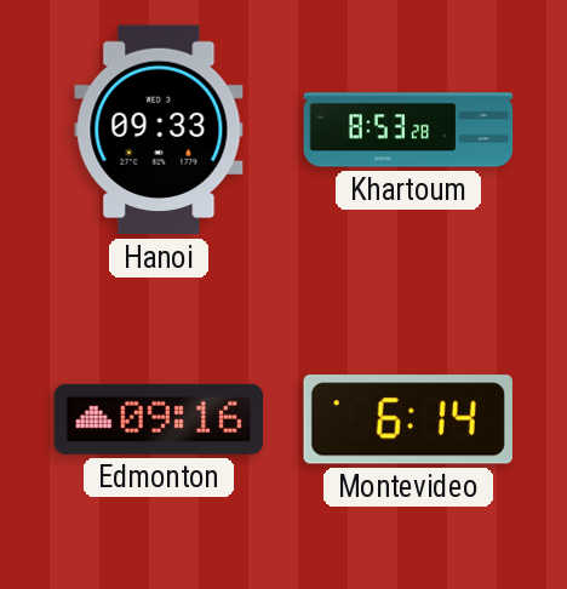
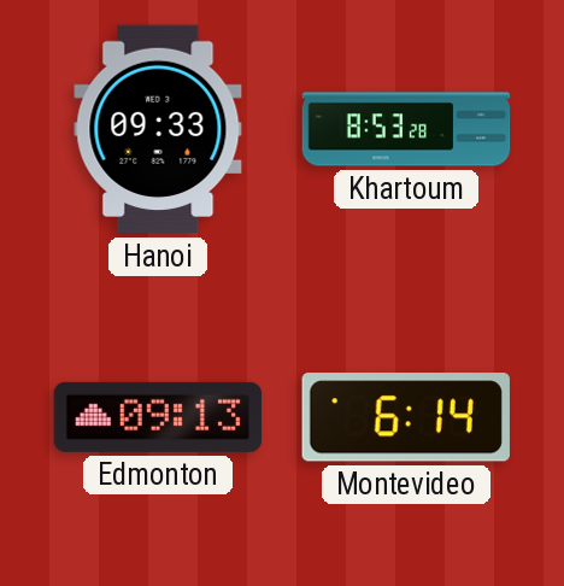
Edmonton: 09:16 -> 09:13 (158, 417)
